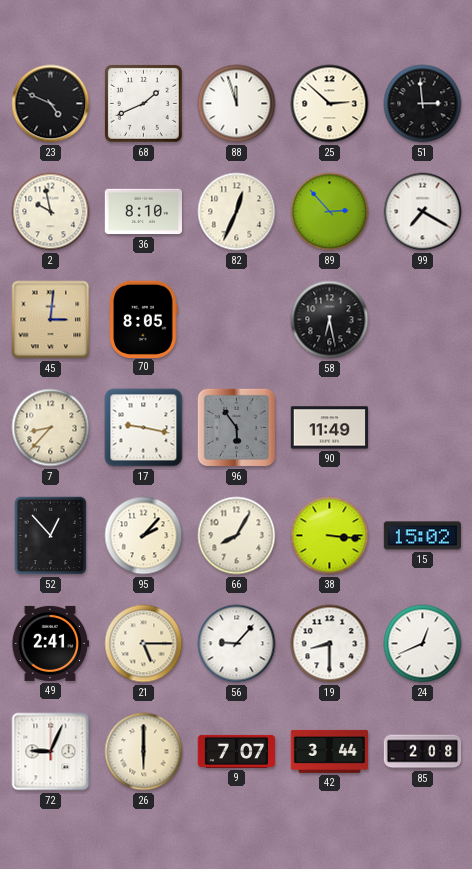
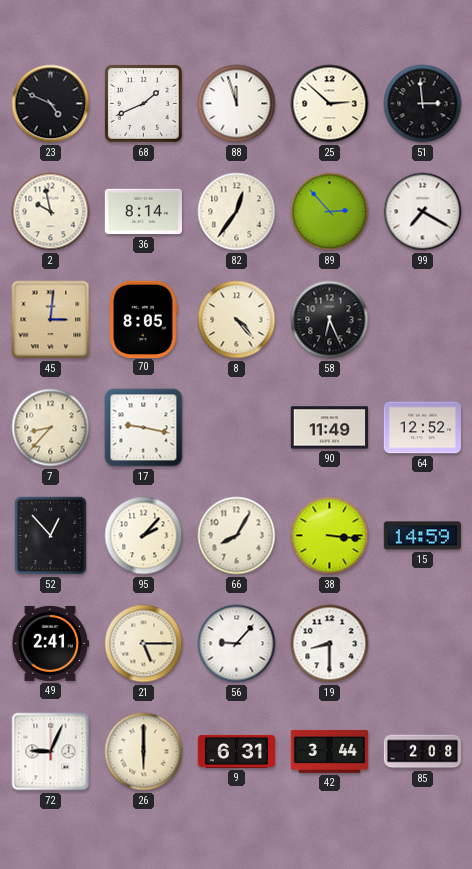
36: 8:10 -> 8:14 (143, 212)
82: 12:34 -> 12:36 (237, 212)
8: none -> 4:23 (237, 320)
58: 6:28 -> 6:26 (330, 320)
96: 5:54 -> none (237, 428)
64: none -> 12:52 (422, 428)
15: 15:02 -> 14:59 (422, 536)
24: 12:41 -> none (423, 644)
9: 7:07 -> 6:31 (237, 751)
